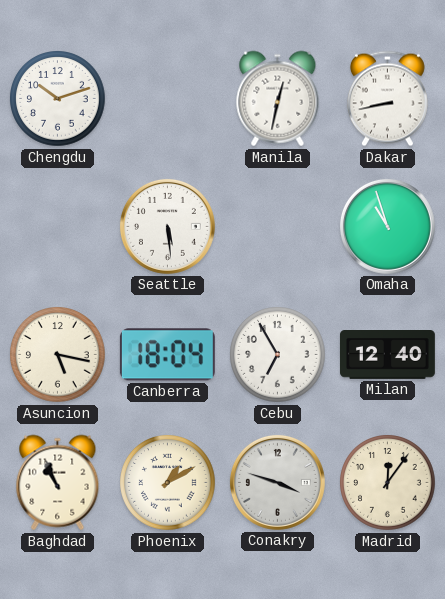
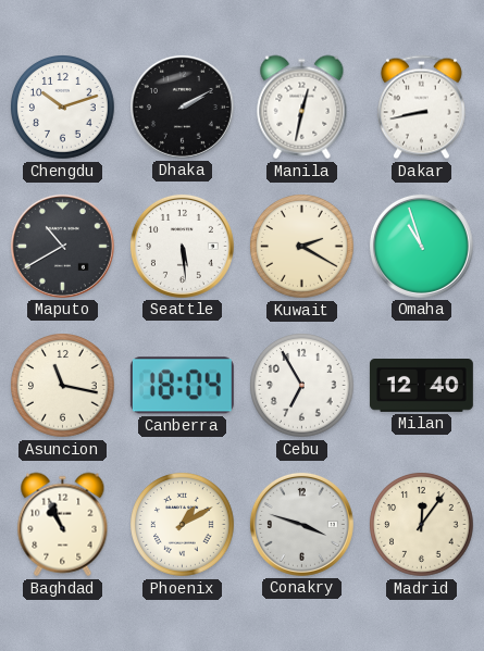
Dhaka: none -> 2:10 (182, 107)
Maputo: none -> 10:40 (62, 246)
Kuwait: none -> 2:20 (302, 247)
Asuncion: 5:17 -> 11:17 (63, 386)
